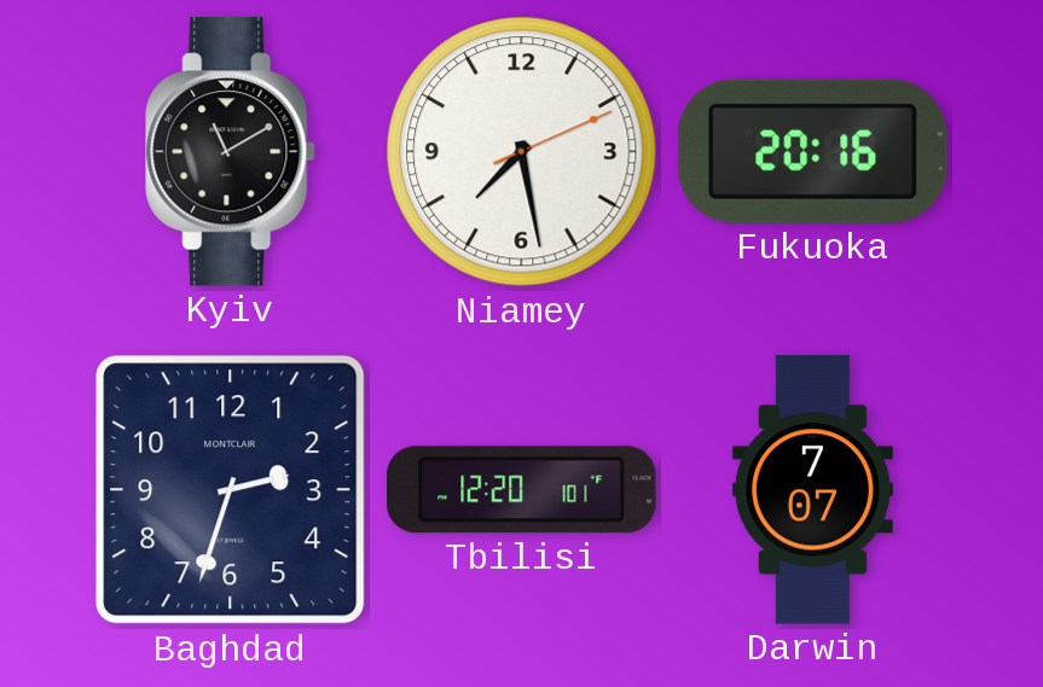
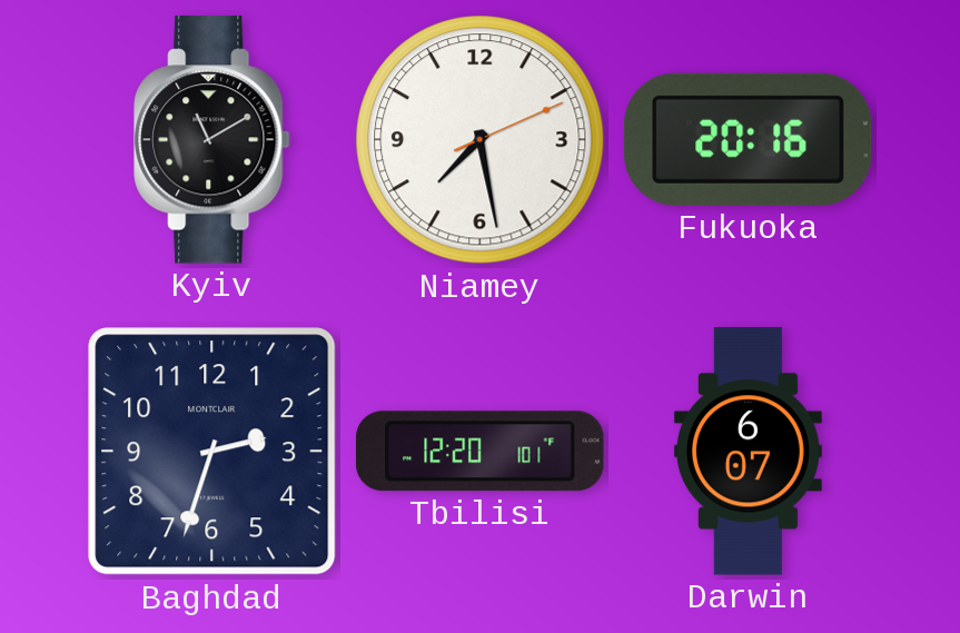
Darwin: 7:07 -> 6:07 (748, 452)
